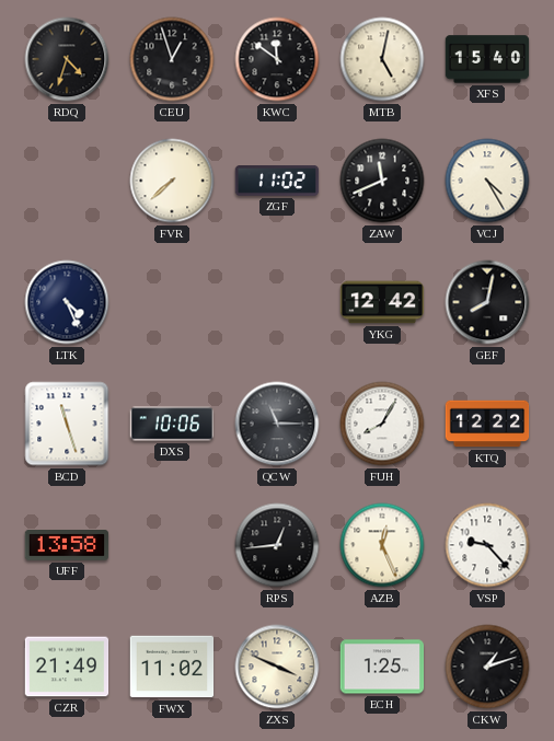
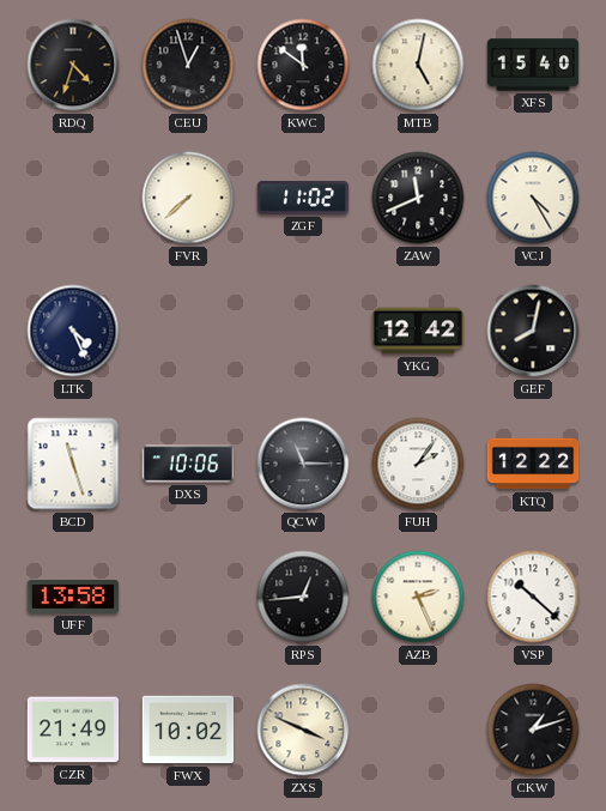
FUH: 8:05 -> 2:06 (418, 464)
AZB: 12:26 -> 2:26 (418, 597)
VSP: 9:23 -> 10:22 (533, 597)
FWX: 11:02 -> 10:02 (188, 730)
ECH: 1:25 -> none (382, 667)
